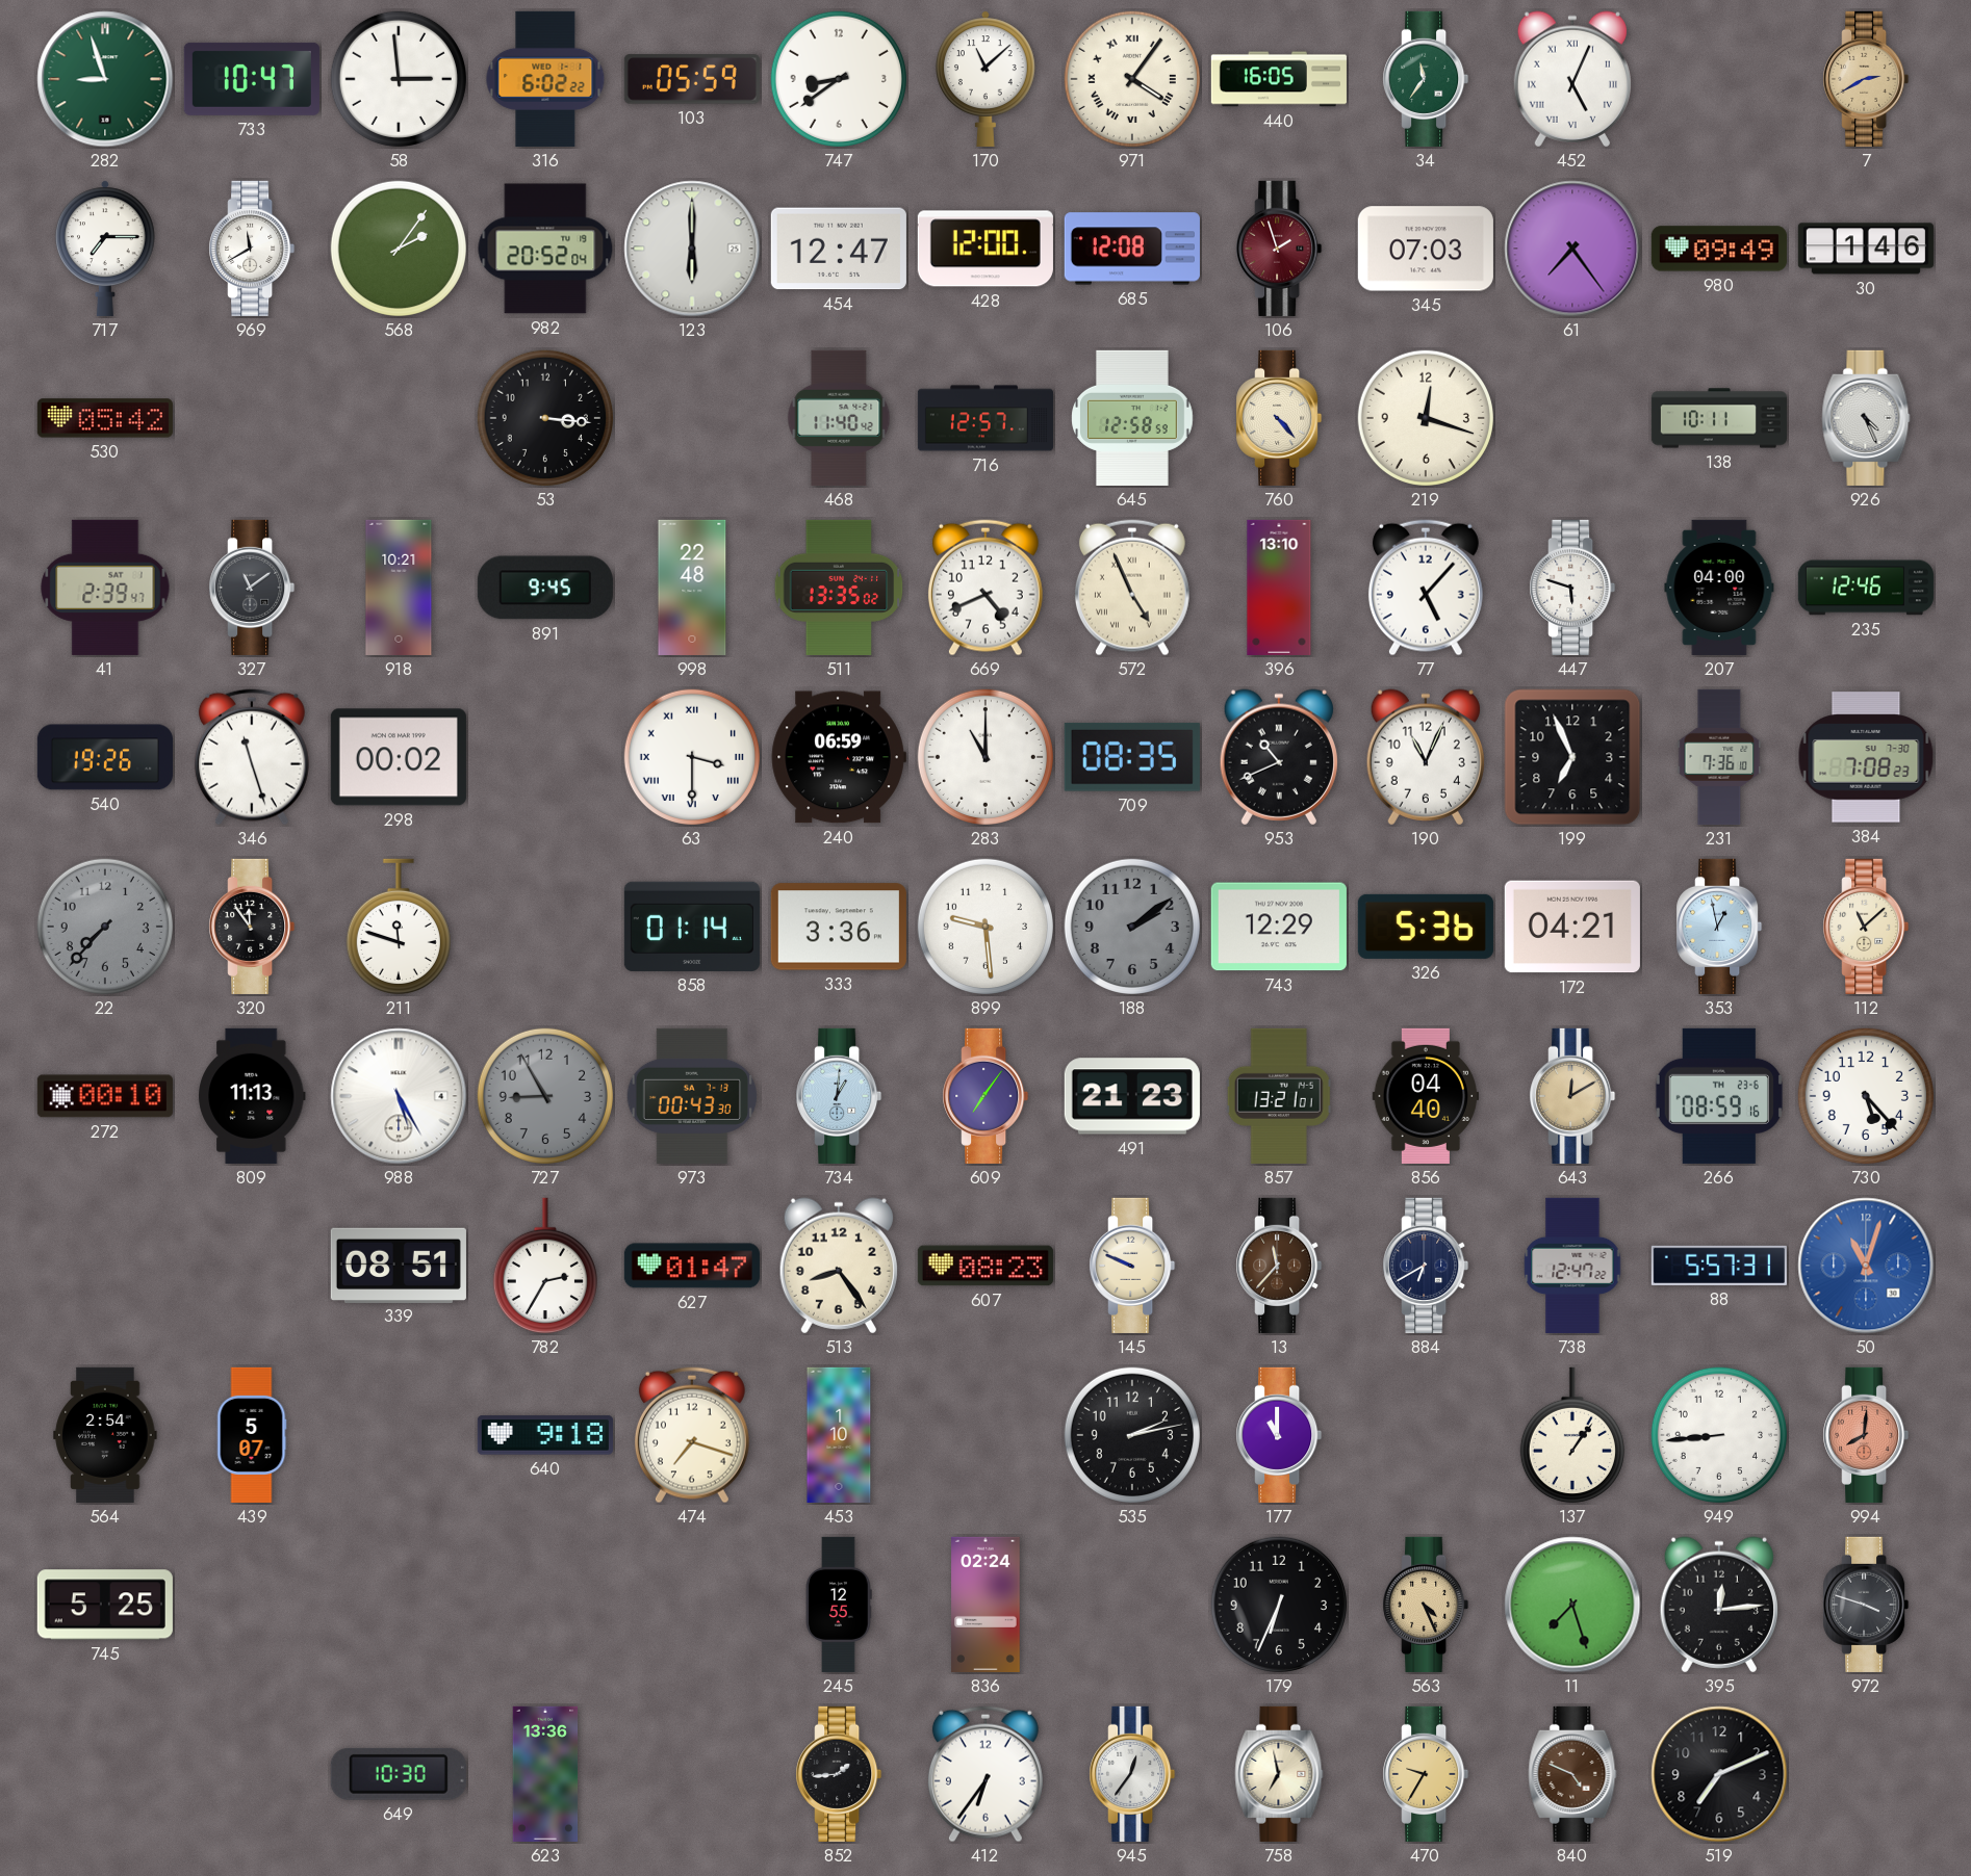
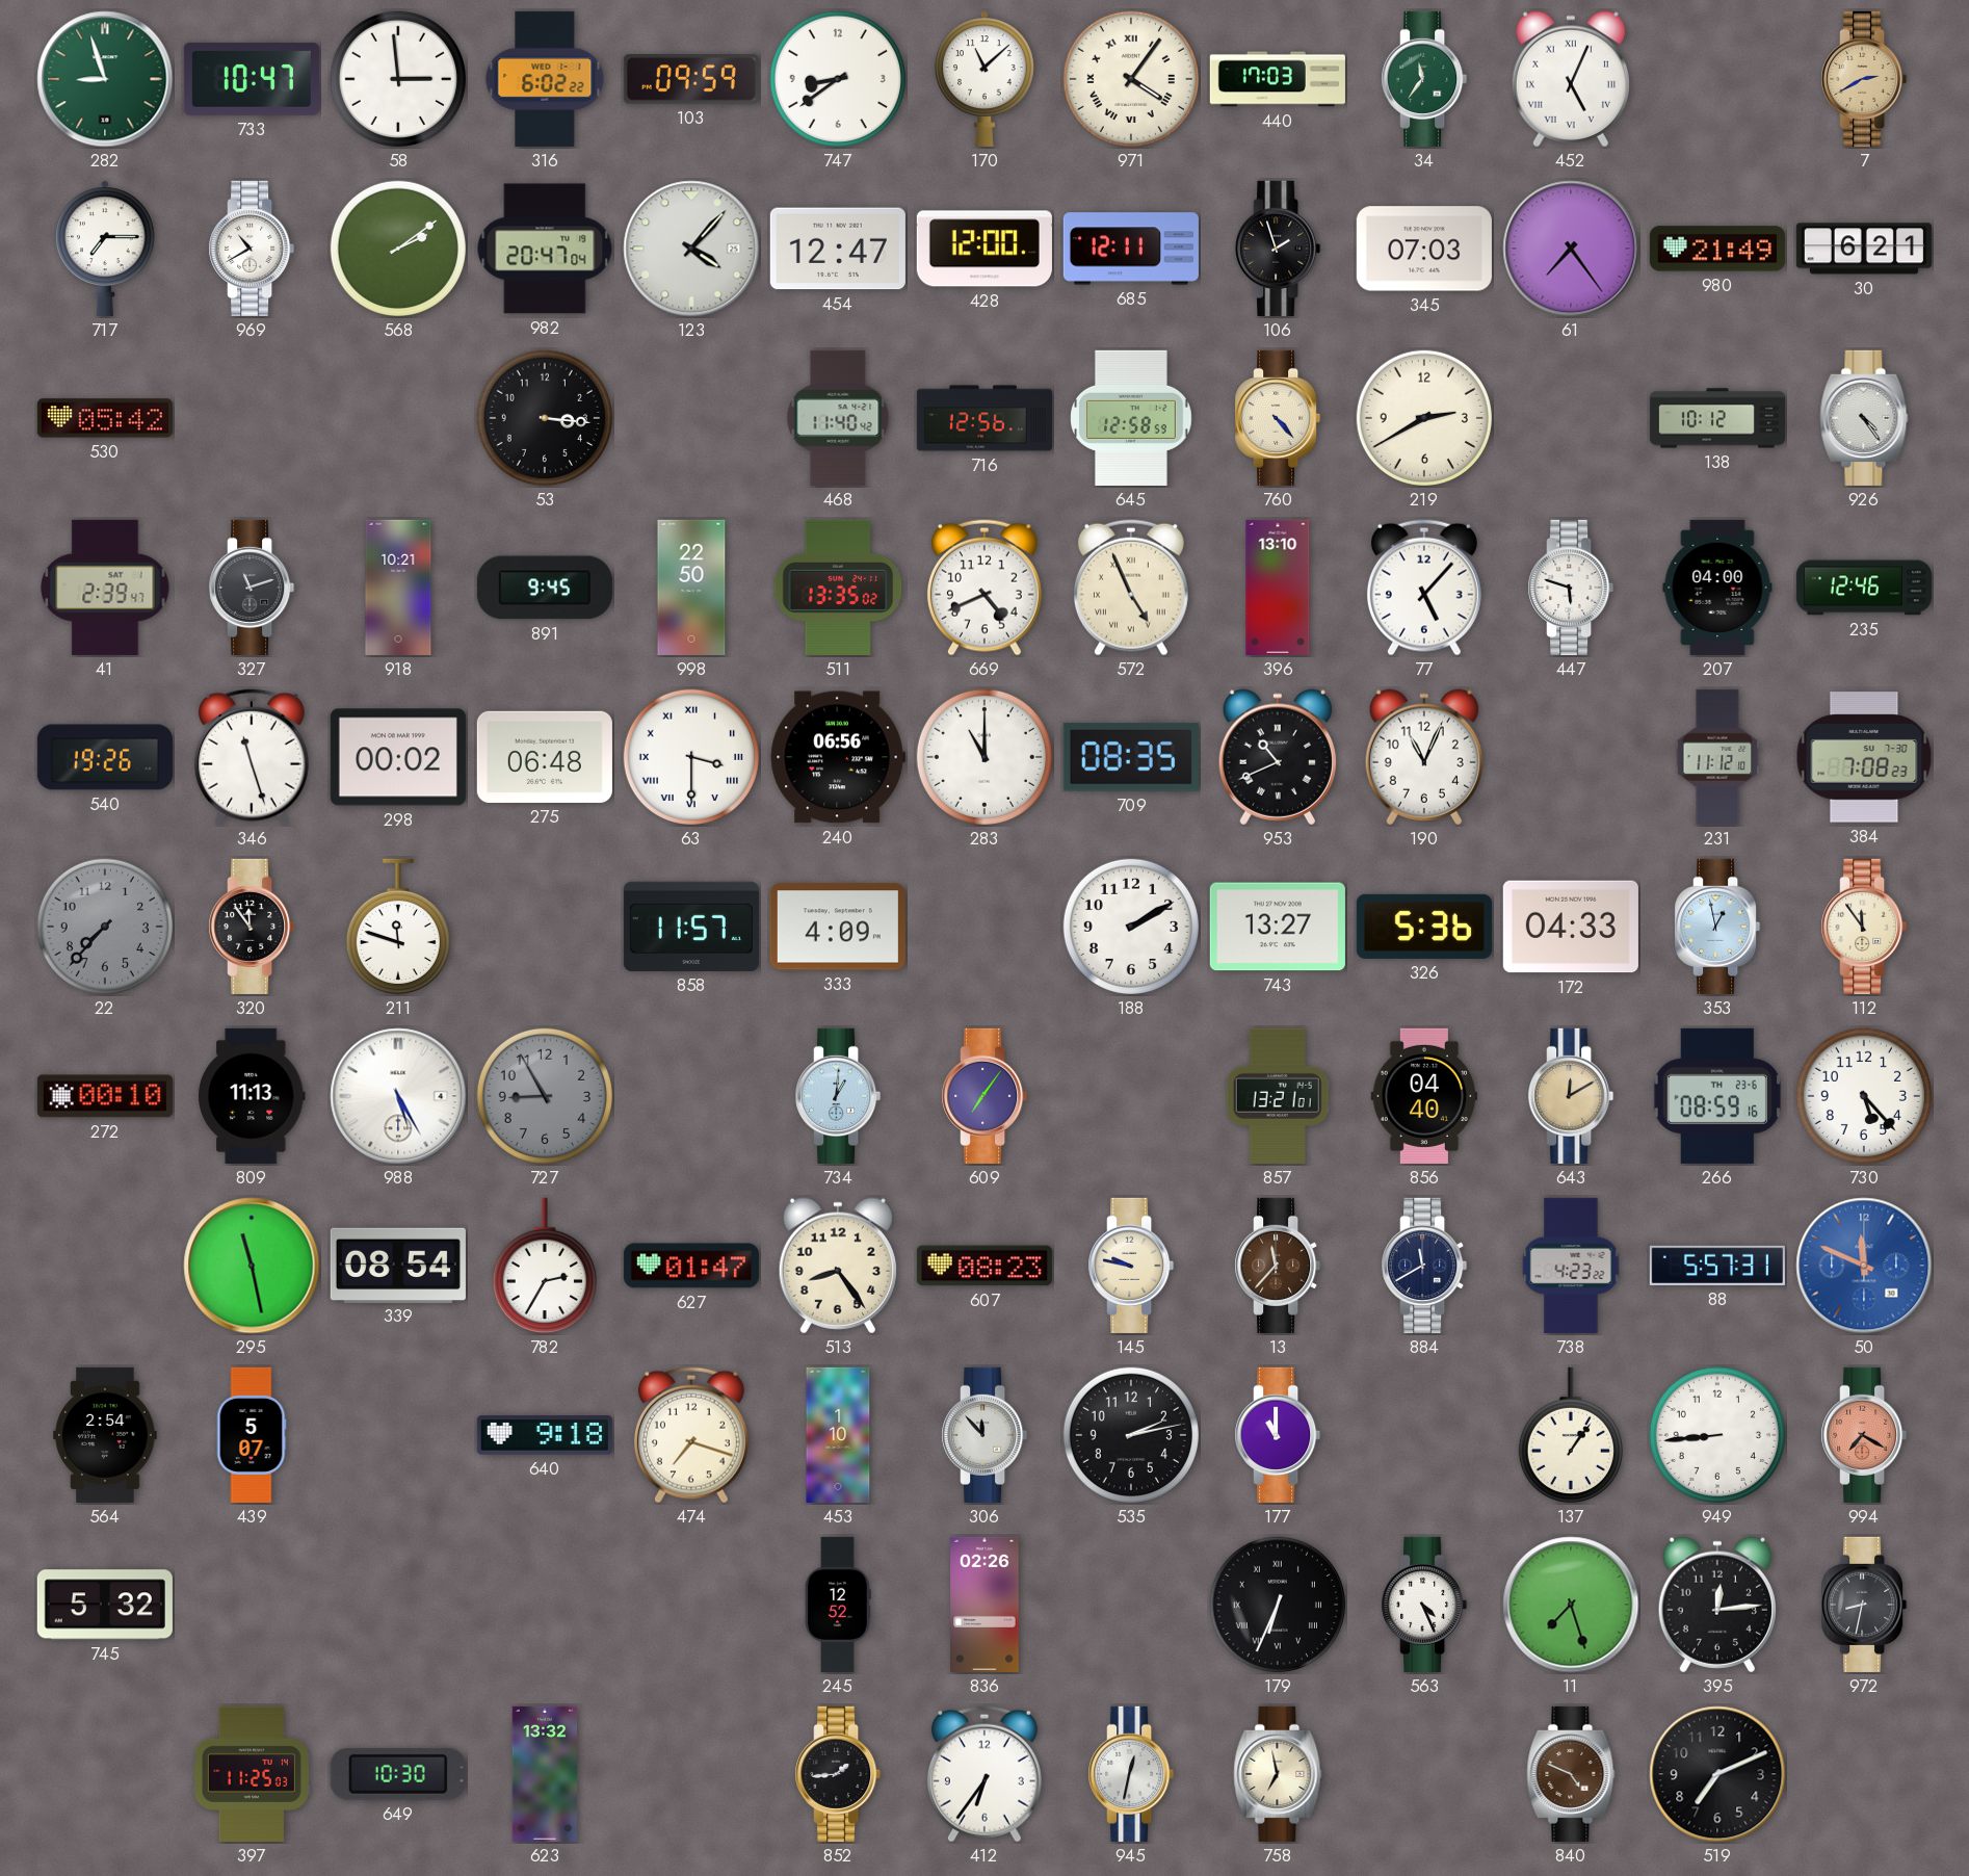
103: 05:59 -> 09:59 (691, 79)
440: 16:05 -> 17:03 (1278, 79)
969: 11:40 -> 10:40 (252, 249)
568: 2:06 -> 2:09 (398, 249)
982: 20:52 -> 20:47 (545, 249)
123: 6:00 -> 4:07 (691, 249)
685: 12:08 -> 12:11 (1131, 249)
106 dial: burgundy -> black (1278, 249)
980: 09:49 -> 21:49 (1717, 249)
30: 1:46 -> 6:21 (1864, 249)
716: 12:57 -> 12:56 (984, 418)
219: 12:18 -> 2:40 (1424, 418)
138: 10:11 -> 10:12 (1717, 418)
926: 4:26 -> 4:24 (1864, 418)
327: 11:09 -> 11:12 (252, 588)
998: 22:48 -> 22:50 (691, 588)
275: none -> 06:48 (545, 757)
240: 06:59 -> 06:56 (838, 757)
199: 6:56 -> none (1572, 757)
231: 7:36 -> 11:12 (1717, 757)
858: 01:14 -> 11:57 (691, 927)
333: 3:36 -> 4:09 (838, 927)
899: 9:29 -> none (985, 927)
188: 2:09 -> 2:10 (1131, 927)
188 dial: grey -> white (1131, 927)
743: 12:29 -> 13:27 (1278, 927)
172: 04:21 -> 04:33 (1571, 927)
112: 11:08 -> 11:54 (1864, 927)
973: 00:43 -> none (692, 1096)
491: 21:23 -> none (1132, 1096)
295: none -> 11:28 (252, 1266)
339: 08:51 -> 08:54 (398, 1265)
145: 9:49 -> 9:47 (1131, 1266)
884: 6:40 -> 11:40 (1424, 1266)
738: 12:47 -> 4:23 (1571, 1266)
50: 11:03 -> 11:49 (1864, 1266)
306: none -> 11:53 (984, 1435)
994: 8:01 -> 7:20 (1864, 1435)
745: 5:25 -> 5:32 (105, 1605)
245: 12:55 -> 12:52 (838, 1605)
836: 02:24 -> 02:26 (984, 1605)
179 numerals: Arabic -> Roman (1278, 1605)
563 dial: champagne -> white (1424, 1605)
972: 3:48 -> 8:32 (1864, 1605)
397: none -> 11:25 (252, 1774)
623: 13:36 -> 13:32 (545, 1774)
945: 12:36 -> 12:32 (1131, 1774)
470: 9:35 -> none (1426, 1774)
